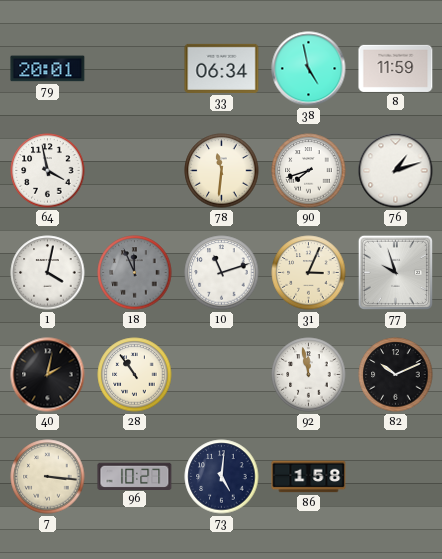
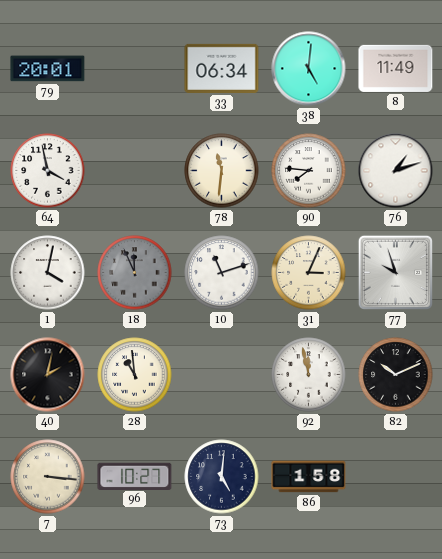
38: 4:58 -> 5:01 (309, 69)
8: 11:59 -> 11:49 (396, 68)
90: 7:42 -> 7:46 (309, 171)
28: 10:54 -> 10:59 (135, 375)
